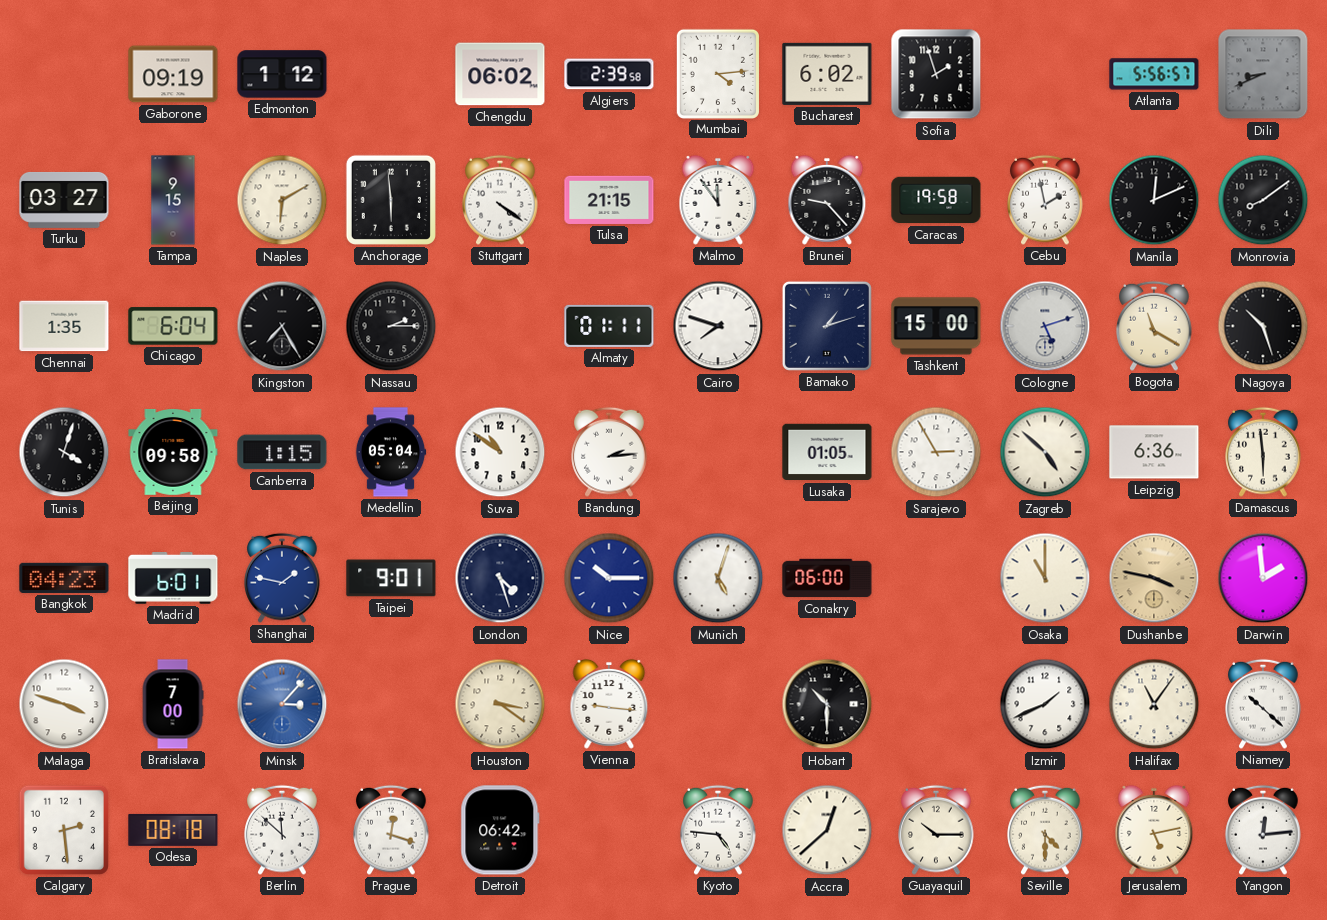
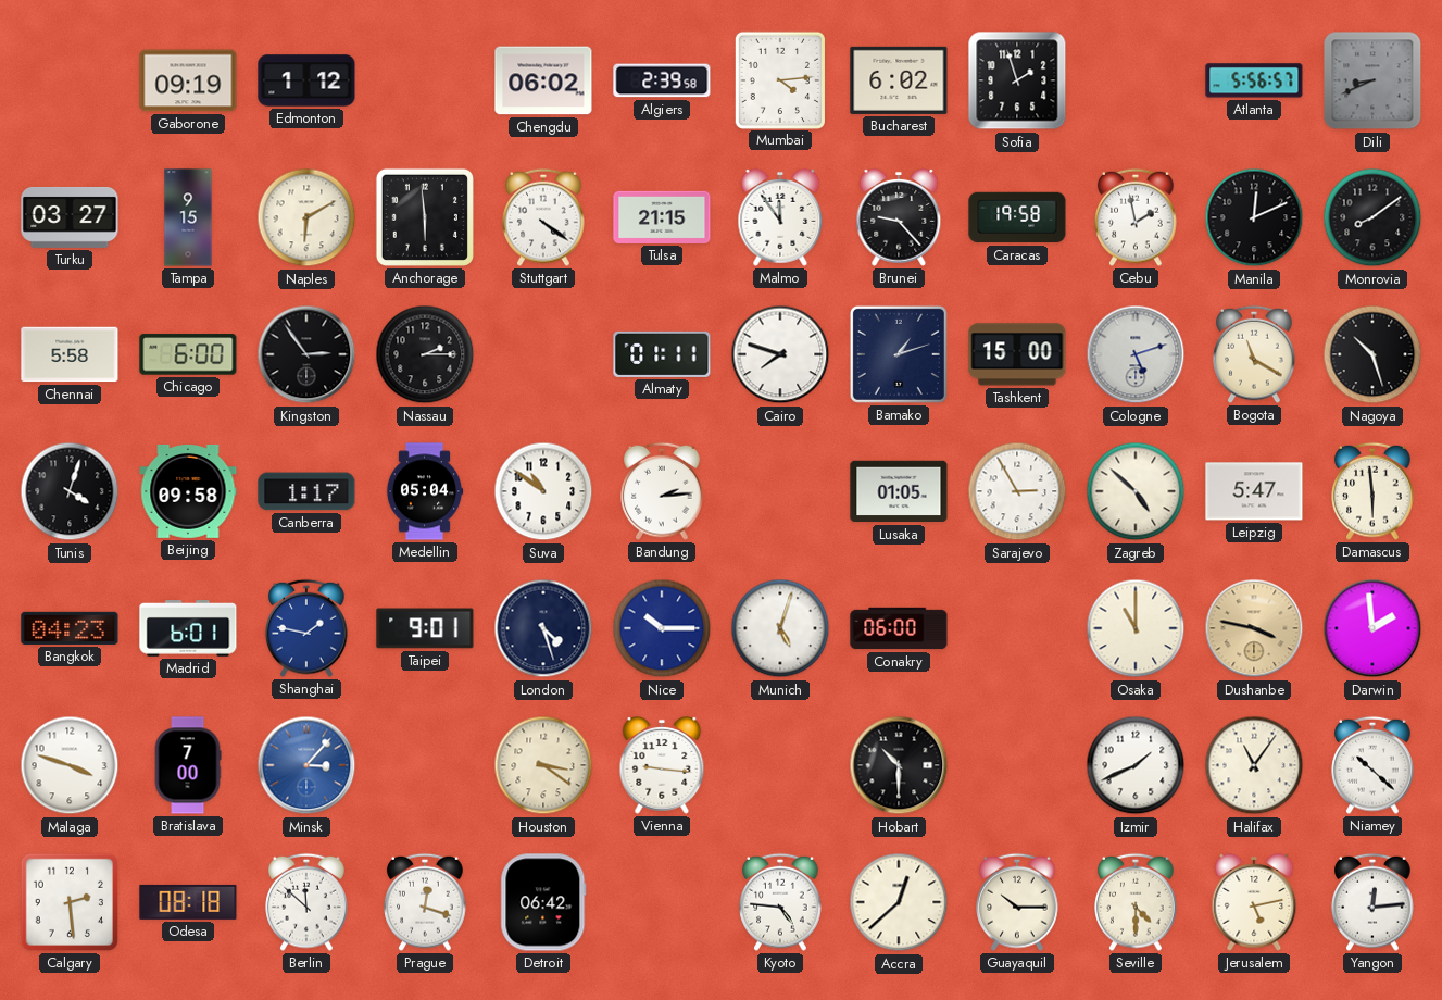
Chennai: 1:35 -> 5:58 (70, 354)
Chicago: 6:04 -> 6:00 (188, 354)
Kingston: 7:25 -> 2:54 (306, 354)
Canberra: 1:15 -> 1:17 (306, 491)
Leipzig: 6:36 -> 5:47 (1254, 491)
